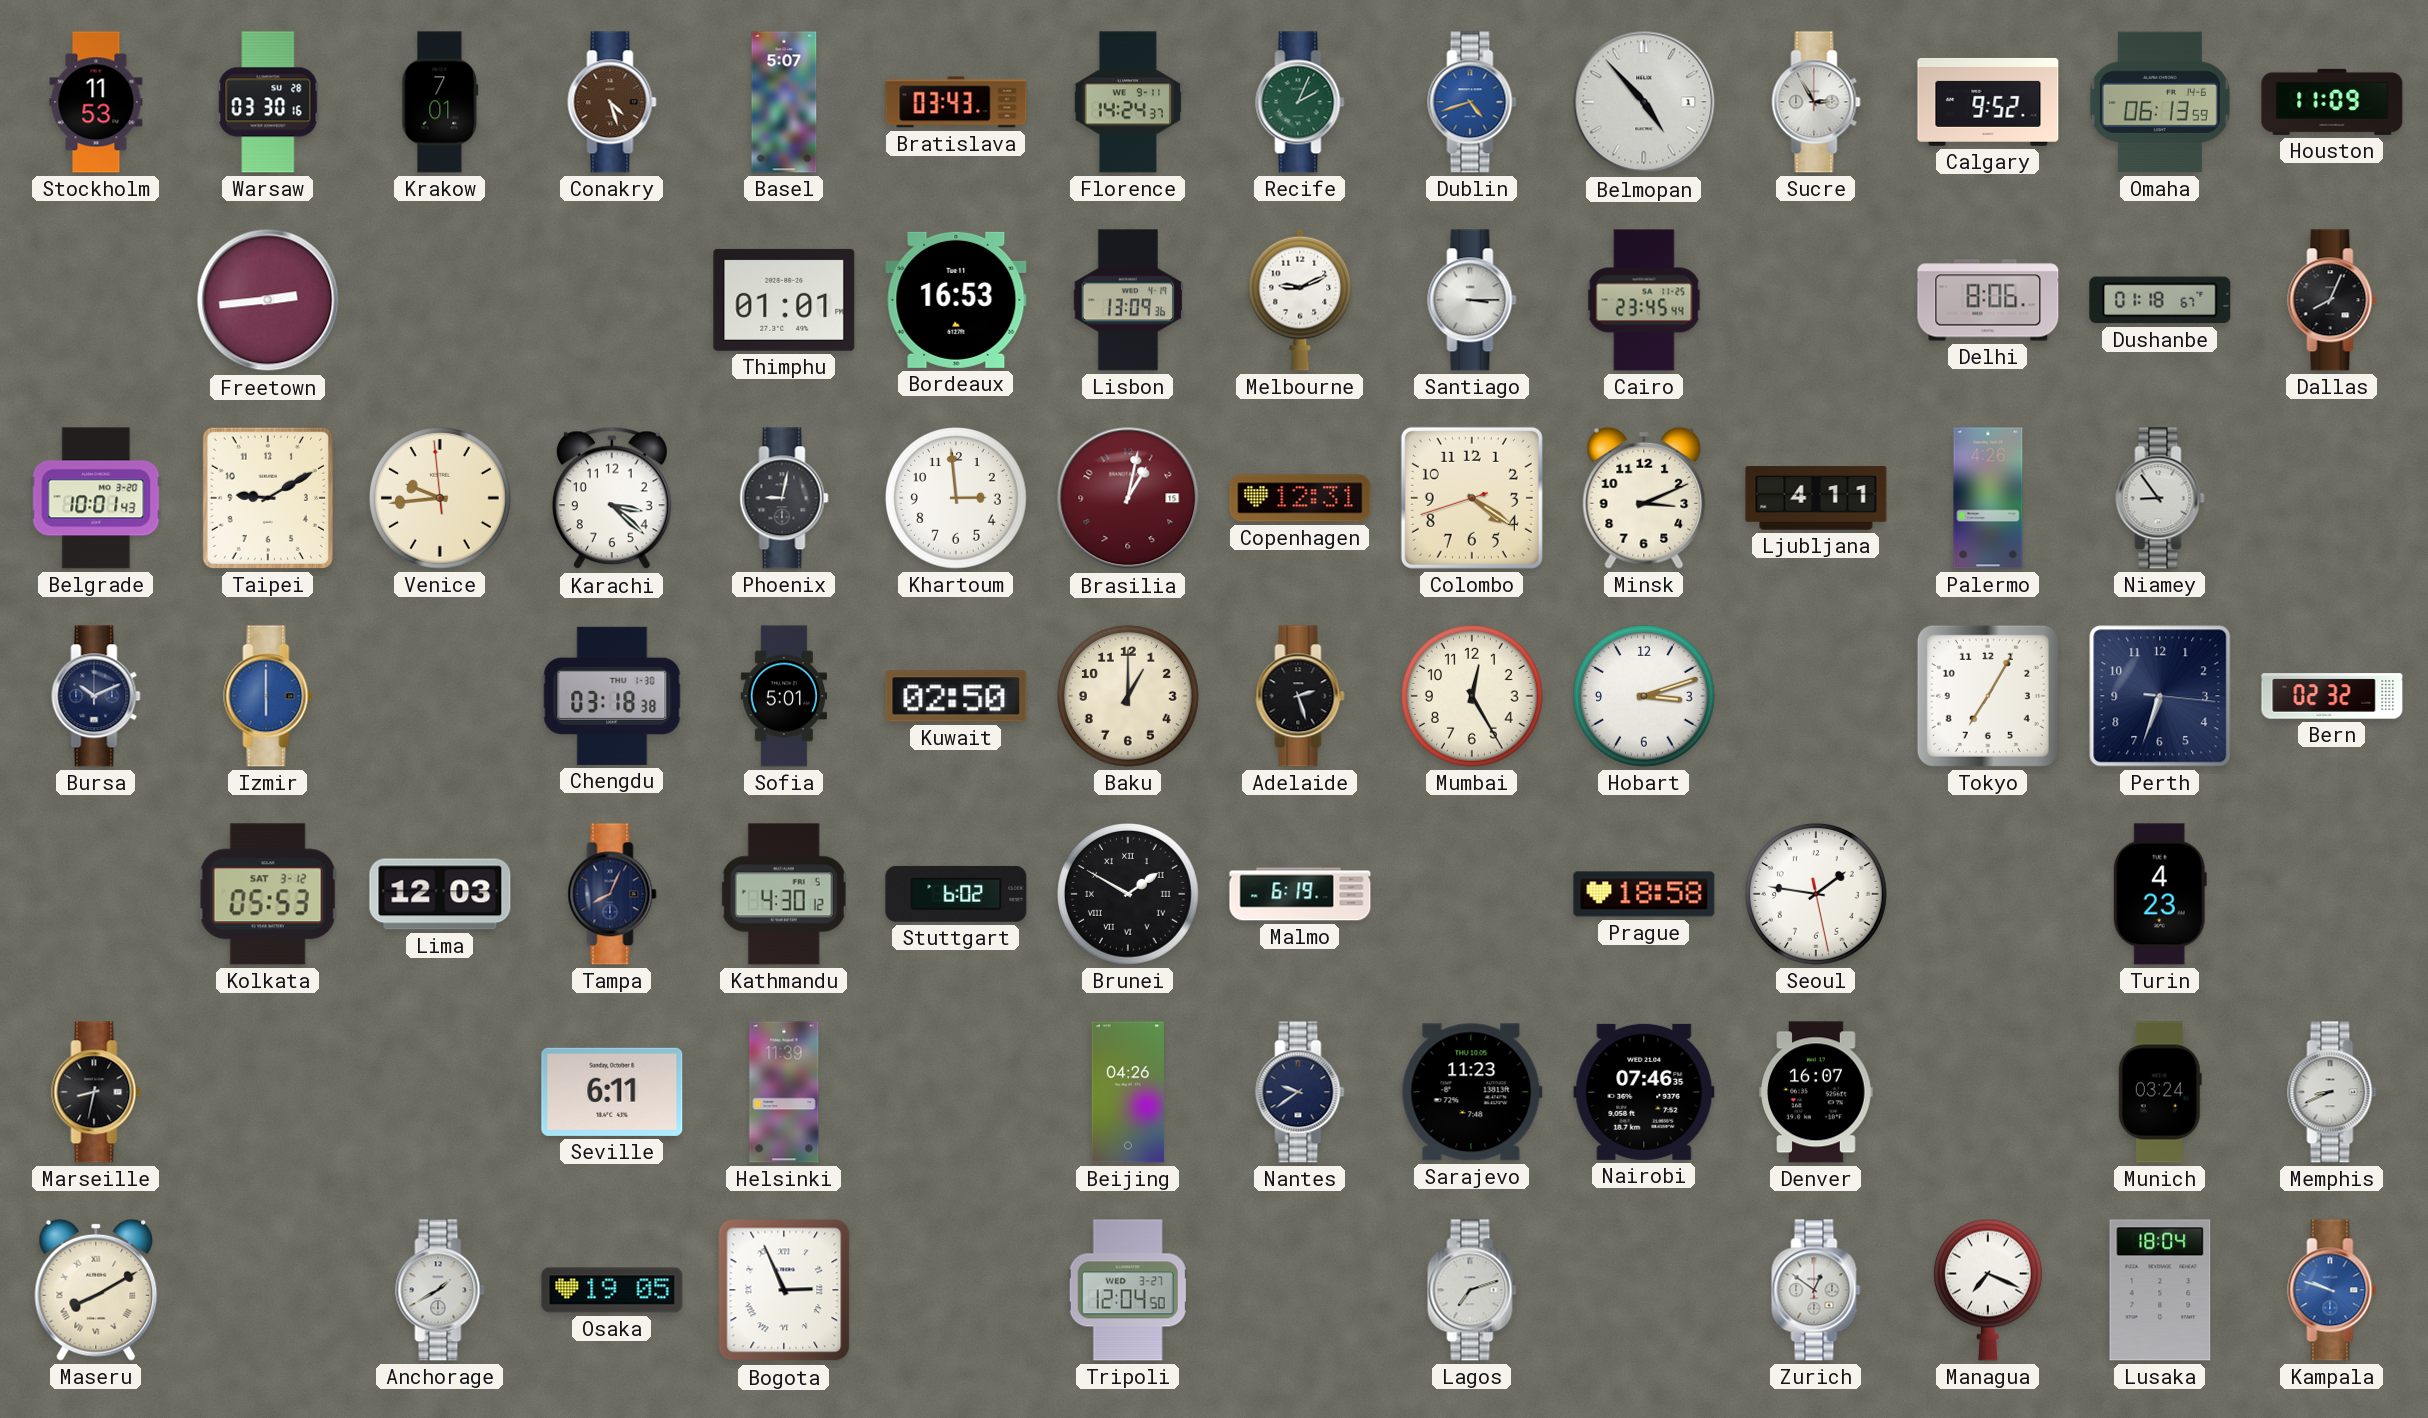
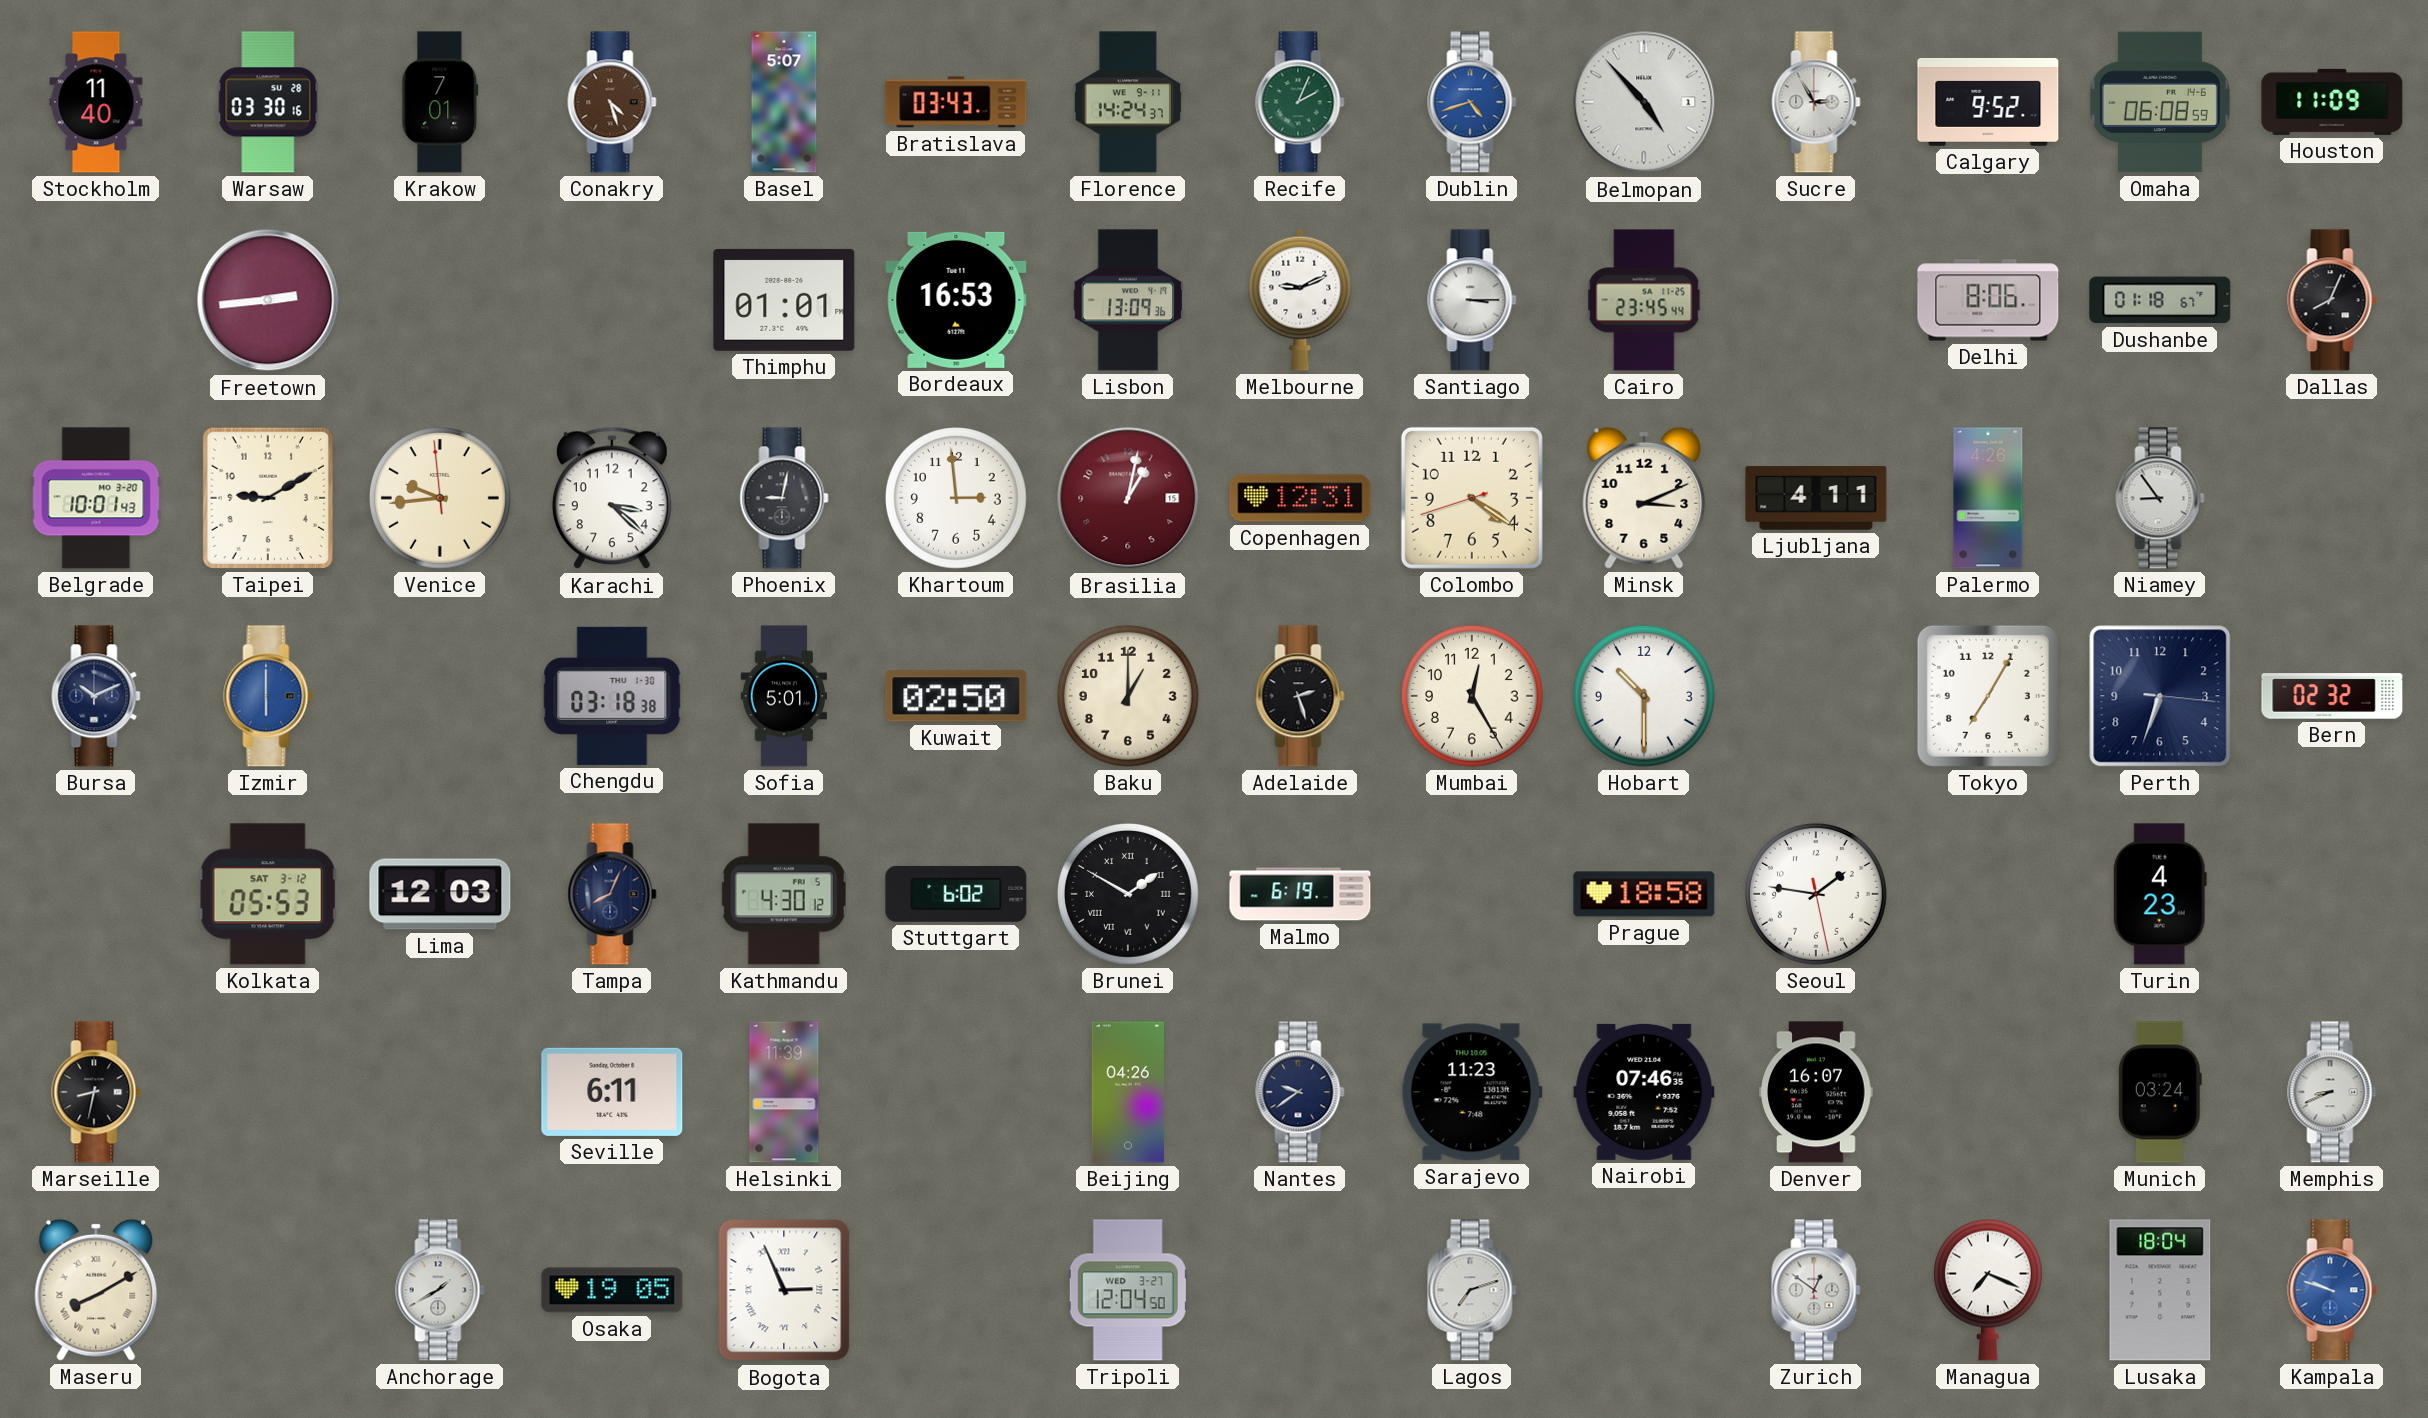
Stockholm: 11:53 -> 11:40 (96, 102)
Omaha: 06:13 -> 06:08 (2160, 102)
Hobart: 3:12 -> 10:30 (1644, 696)
